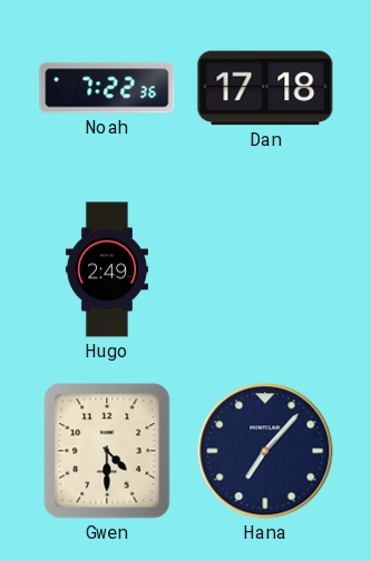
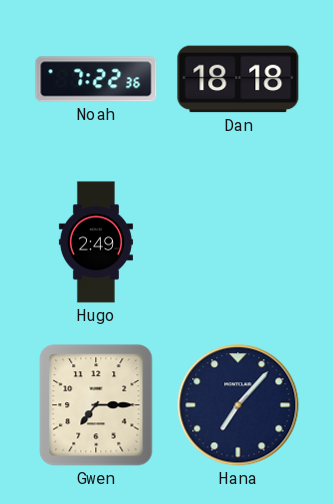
Dan: 17:18 -> 18:18 (238, 79)
Gwen: 4:30 -> 7:15 (96, 405)
